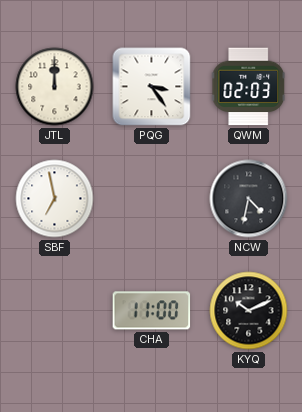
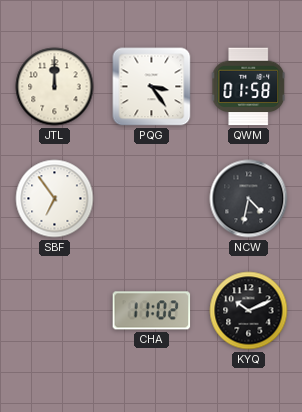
QWM: 02:03 -> 01:58 (248, 87)
SBF: 6:58 -> 6:54 (55, 199)
CHA: 11:00 -> 11:02 (152, 311)
